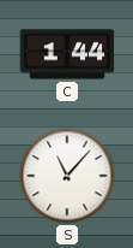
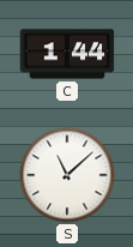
S: 11:07 -> 11:08 (67, 175)
